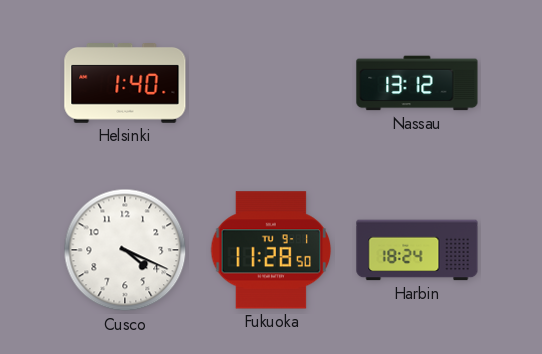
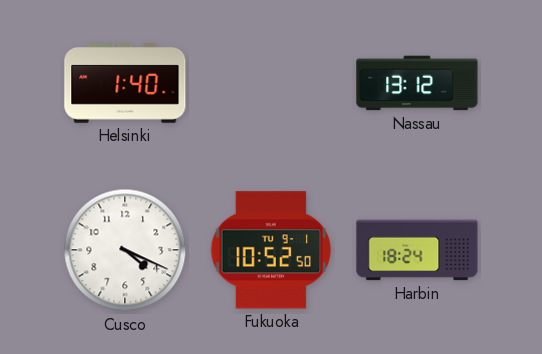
Fukuoka: 11:28 -> 10:52 (271, 250)
